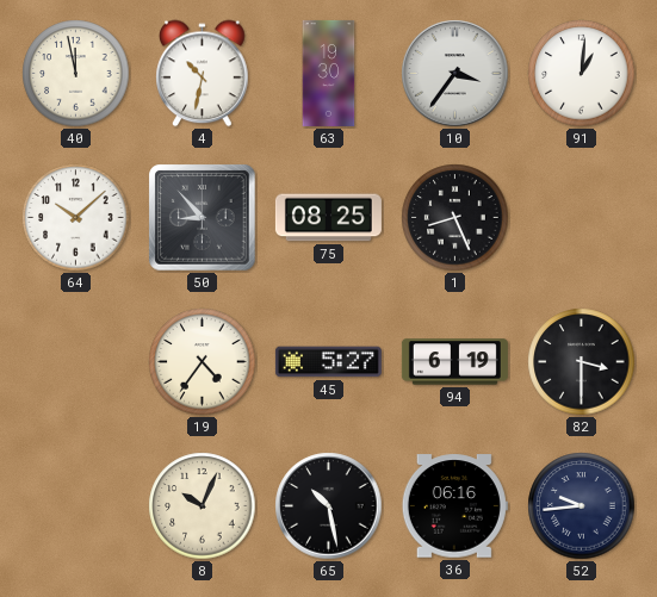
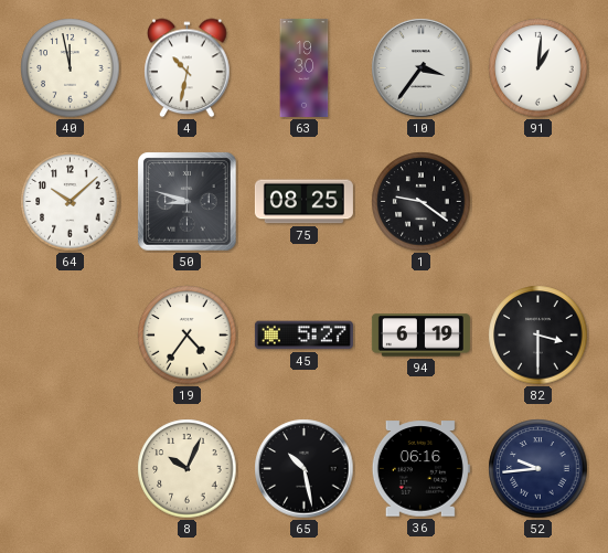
50: 8:53 -> 8:48 (188, 202)
1: 8:26 -> 9:21 (422, 202)
